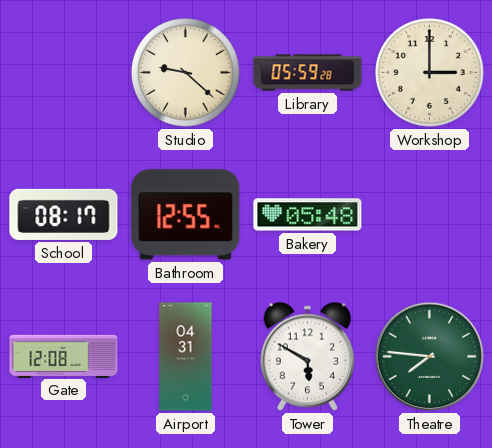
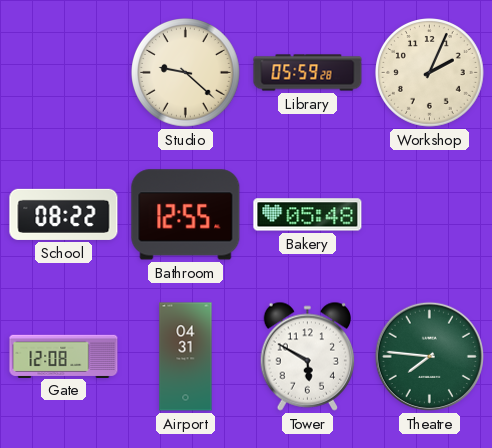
Workshop: 3:00 -> 2:04 (430, 73)
School: 08:17 -> 08:22 (64, 214)
